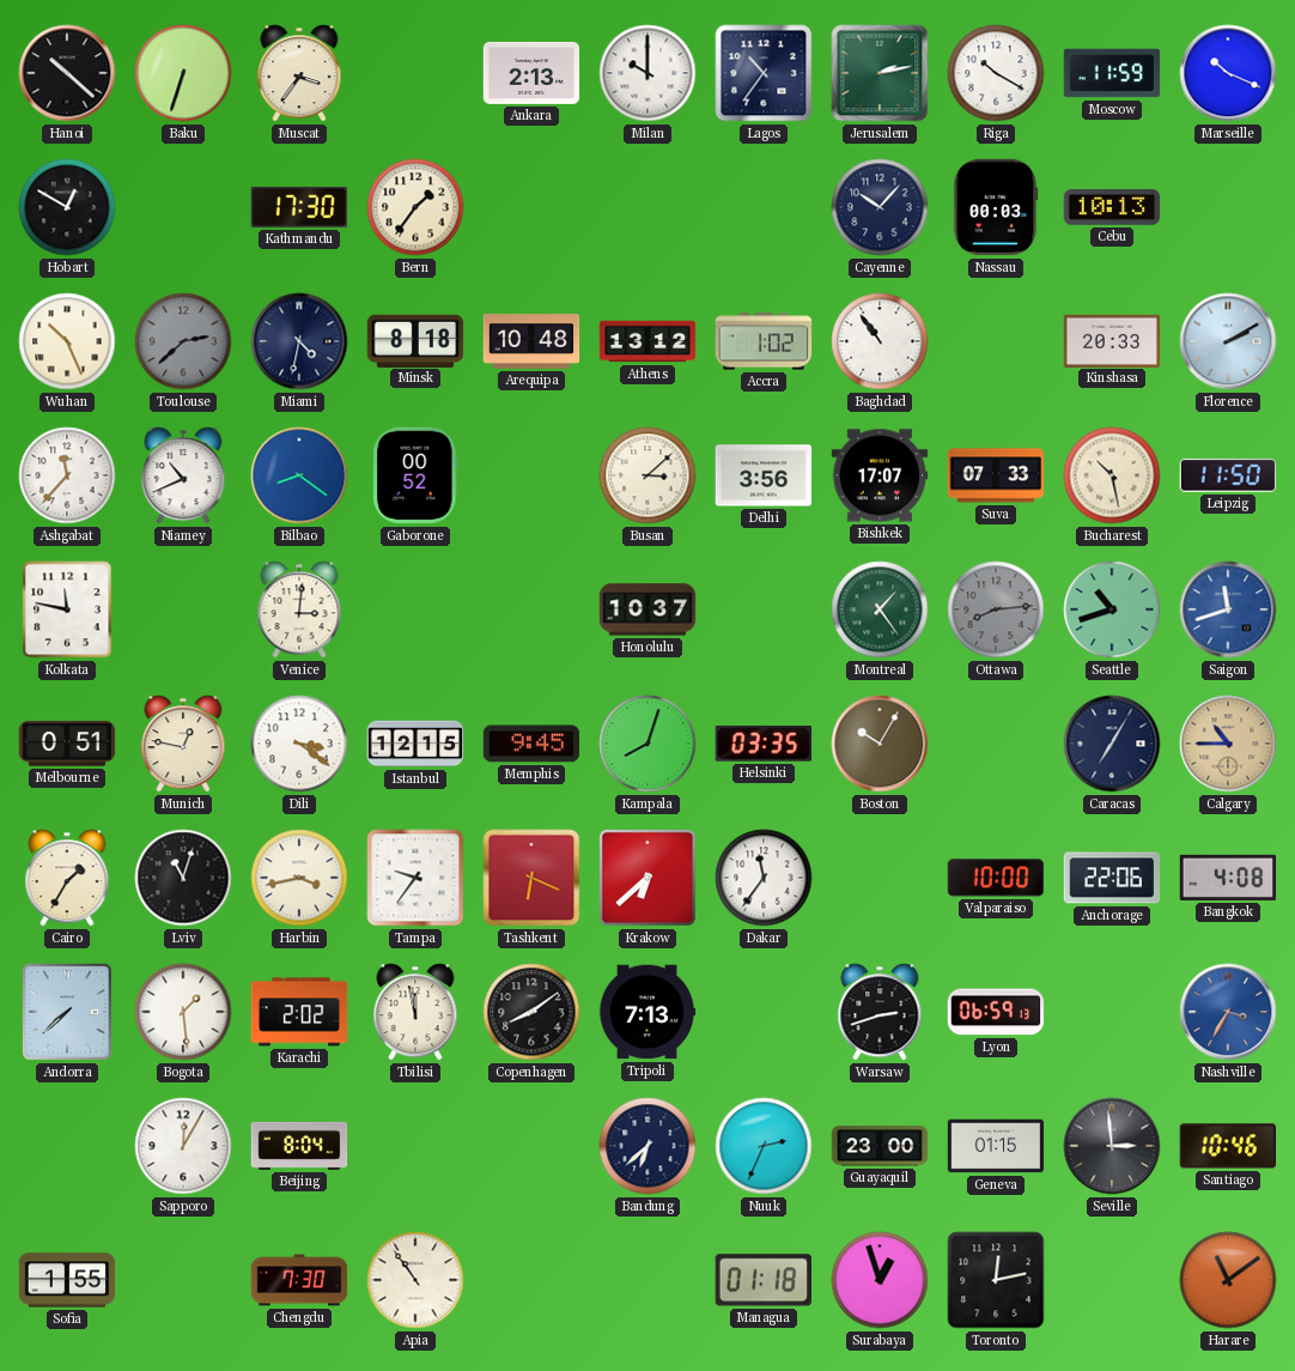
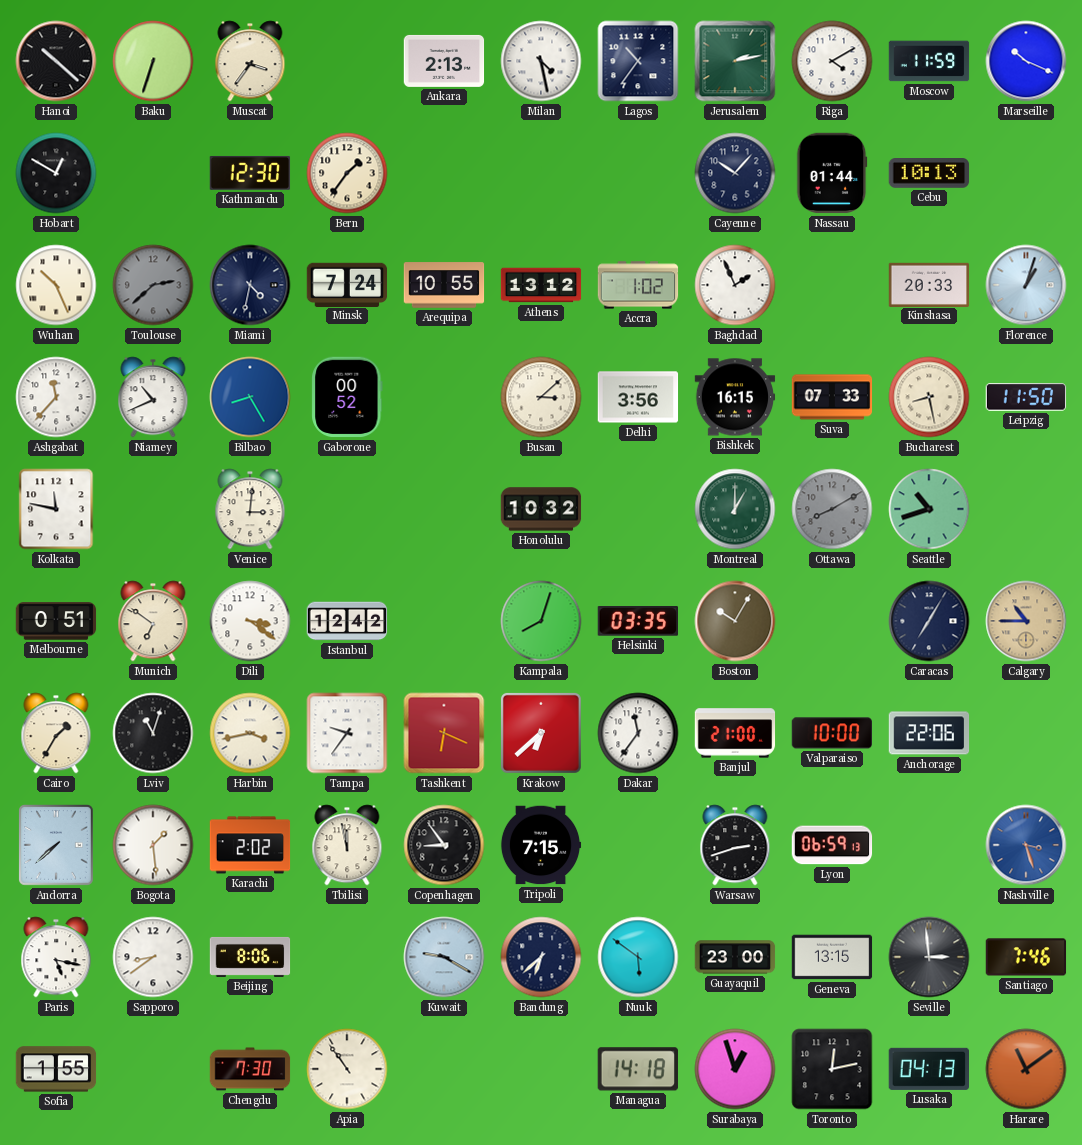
Milan: 10:00 -> 4:28 (541, 61)
Riga: 10:20 -> 4:10 (832, 61)
Kathmandu: 17:30 -> 12:30 (250, 173)
Nassau: 00:03 -> 01:44 (832, 173)
Minsk: 8:18 -> 7:24 (347, 284)
Arequipa: 10:48 -> 10:55 (444, 285)
Baghdad: 10:54 -> 1:56 (735, 285)
Florence: 2:10 -> 1:03 (1026, 285)
Bilbao: 8:21 -> 8:25 (250, 397)
Bishkek: 17:07 -> 16:15 (735, 397)
Bucharest: 10:28 -> 8:28 (929, 397)
Honolulu: 10:37 -> 10:32 (541, 509)
Montreal: 1:24 -> 1:00 (735, 509)
Ottawa: 8:14 -> 8:10 (832, 509)
Saigon: 11:42 -> none (1228, 609)
Munich: 12:47 -> 6:51 (153, 621)
Istanbul: 12:15 -> 12:42 (347, 621)
Memphis: 9:45 -> none (531, 744)
Banjul: none -> 21:00 (735, 733)
Bangkok: 4:08 -> none (1228, 878)
Copenhagen: 8:09 -> 8:54 (444, 845)
Tripoli: 7:13 -> 7:15 (541, 845)
Nashville: 3:35 -> 3:27 (1026, 845)
Paris: none -> 5:17 (56, 957)
Sapporo: 12:05 -> 8:39 (153, 957)
Beijing: 8:04 -> 8:06 (250, 957)
Kuwait: none -> 9:20 (444, 957)
Nuuk: 2:34 -> 5:51 (638, 957)
Geneva: 01:15 -> 13:15 (832, 957)
Santiago: 10:46 -> 7:46 (1026, 957)
Managua: 01:18 -> 14:18 (638, 1069)
Lusaka: none -> 04:13 (928, 1069)
